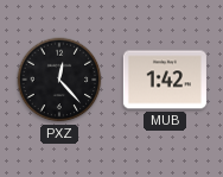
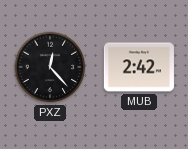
MUB: 1:42 -> 2:42 (139, 67)
